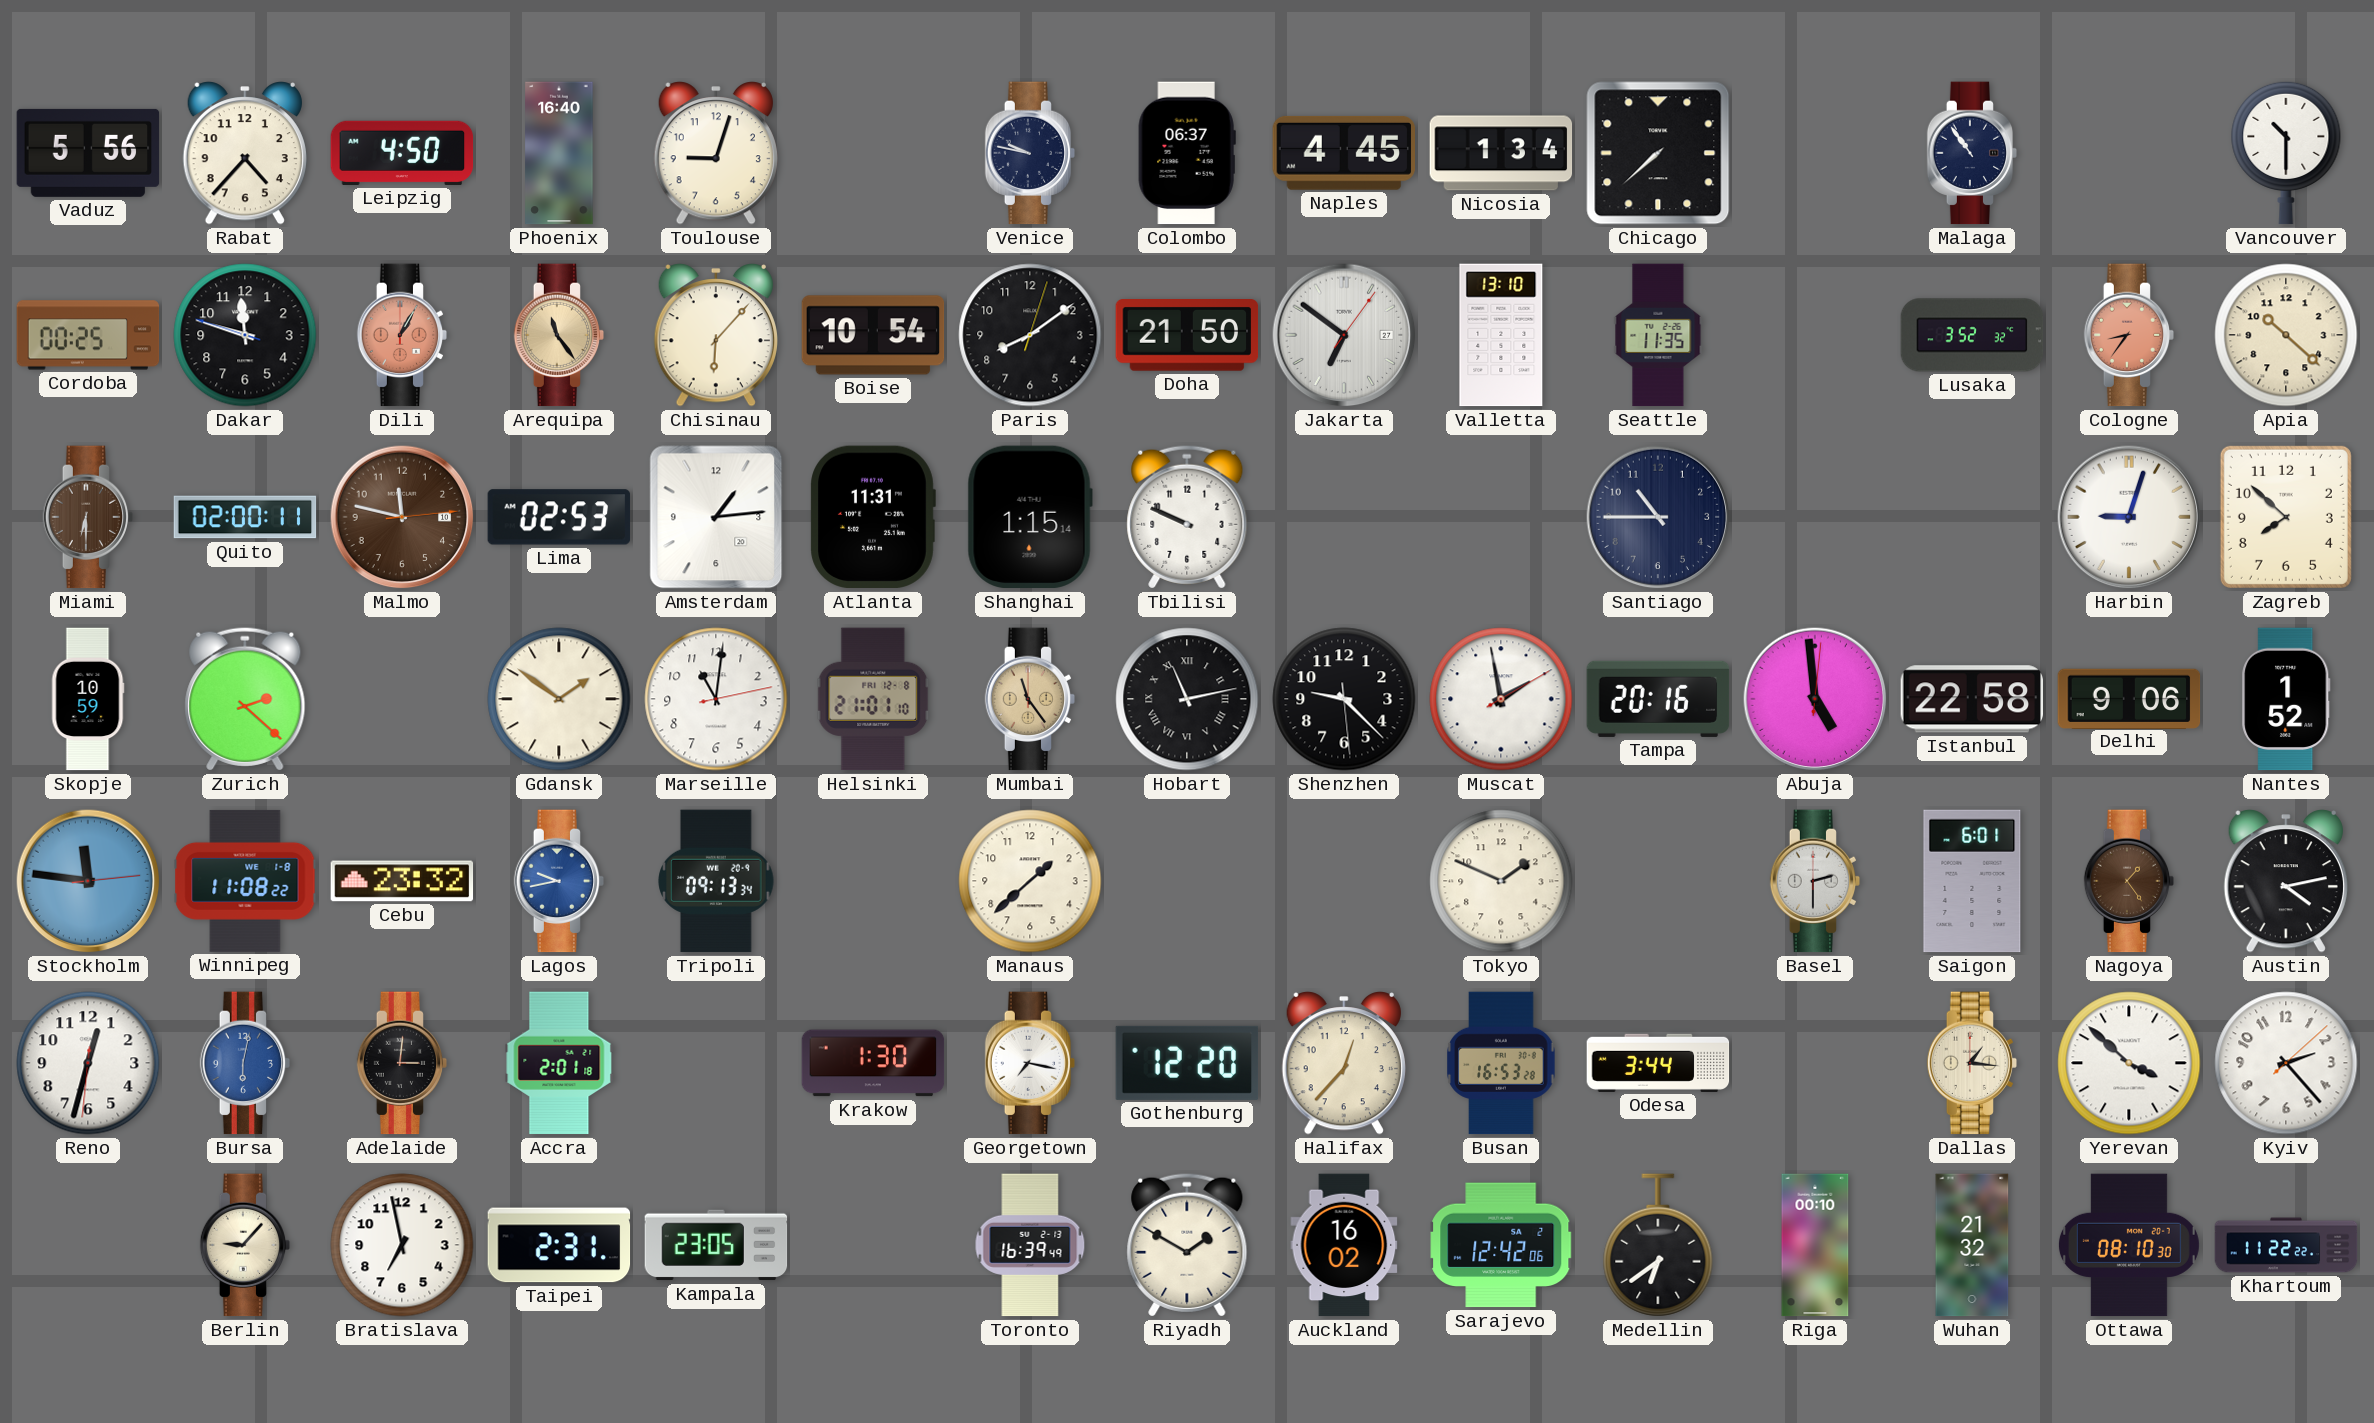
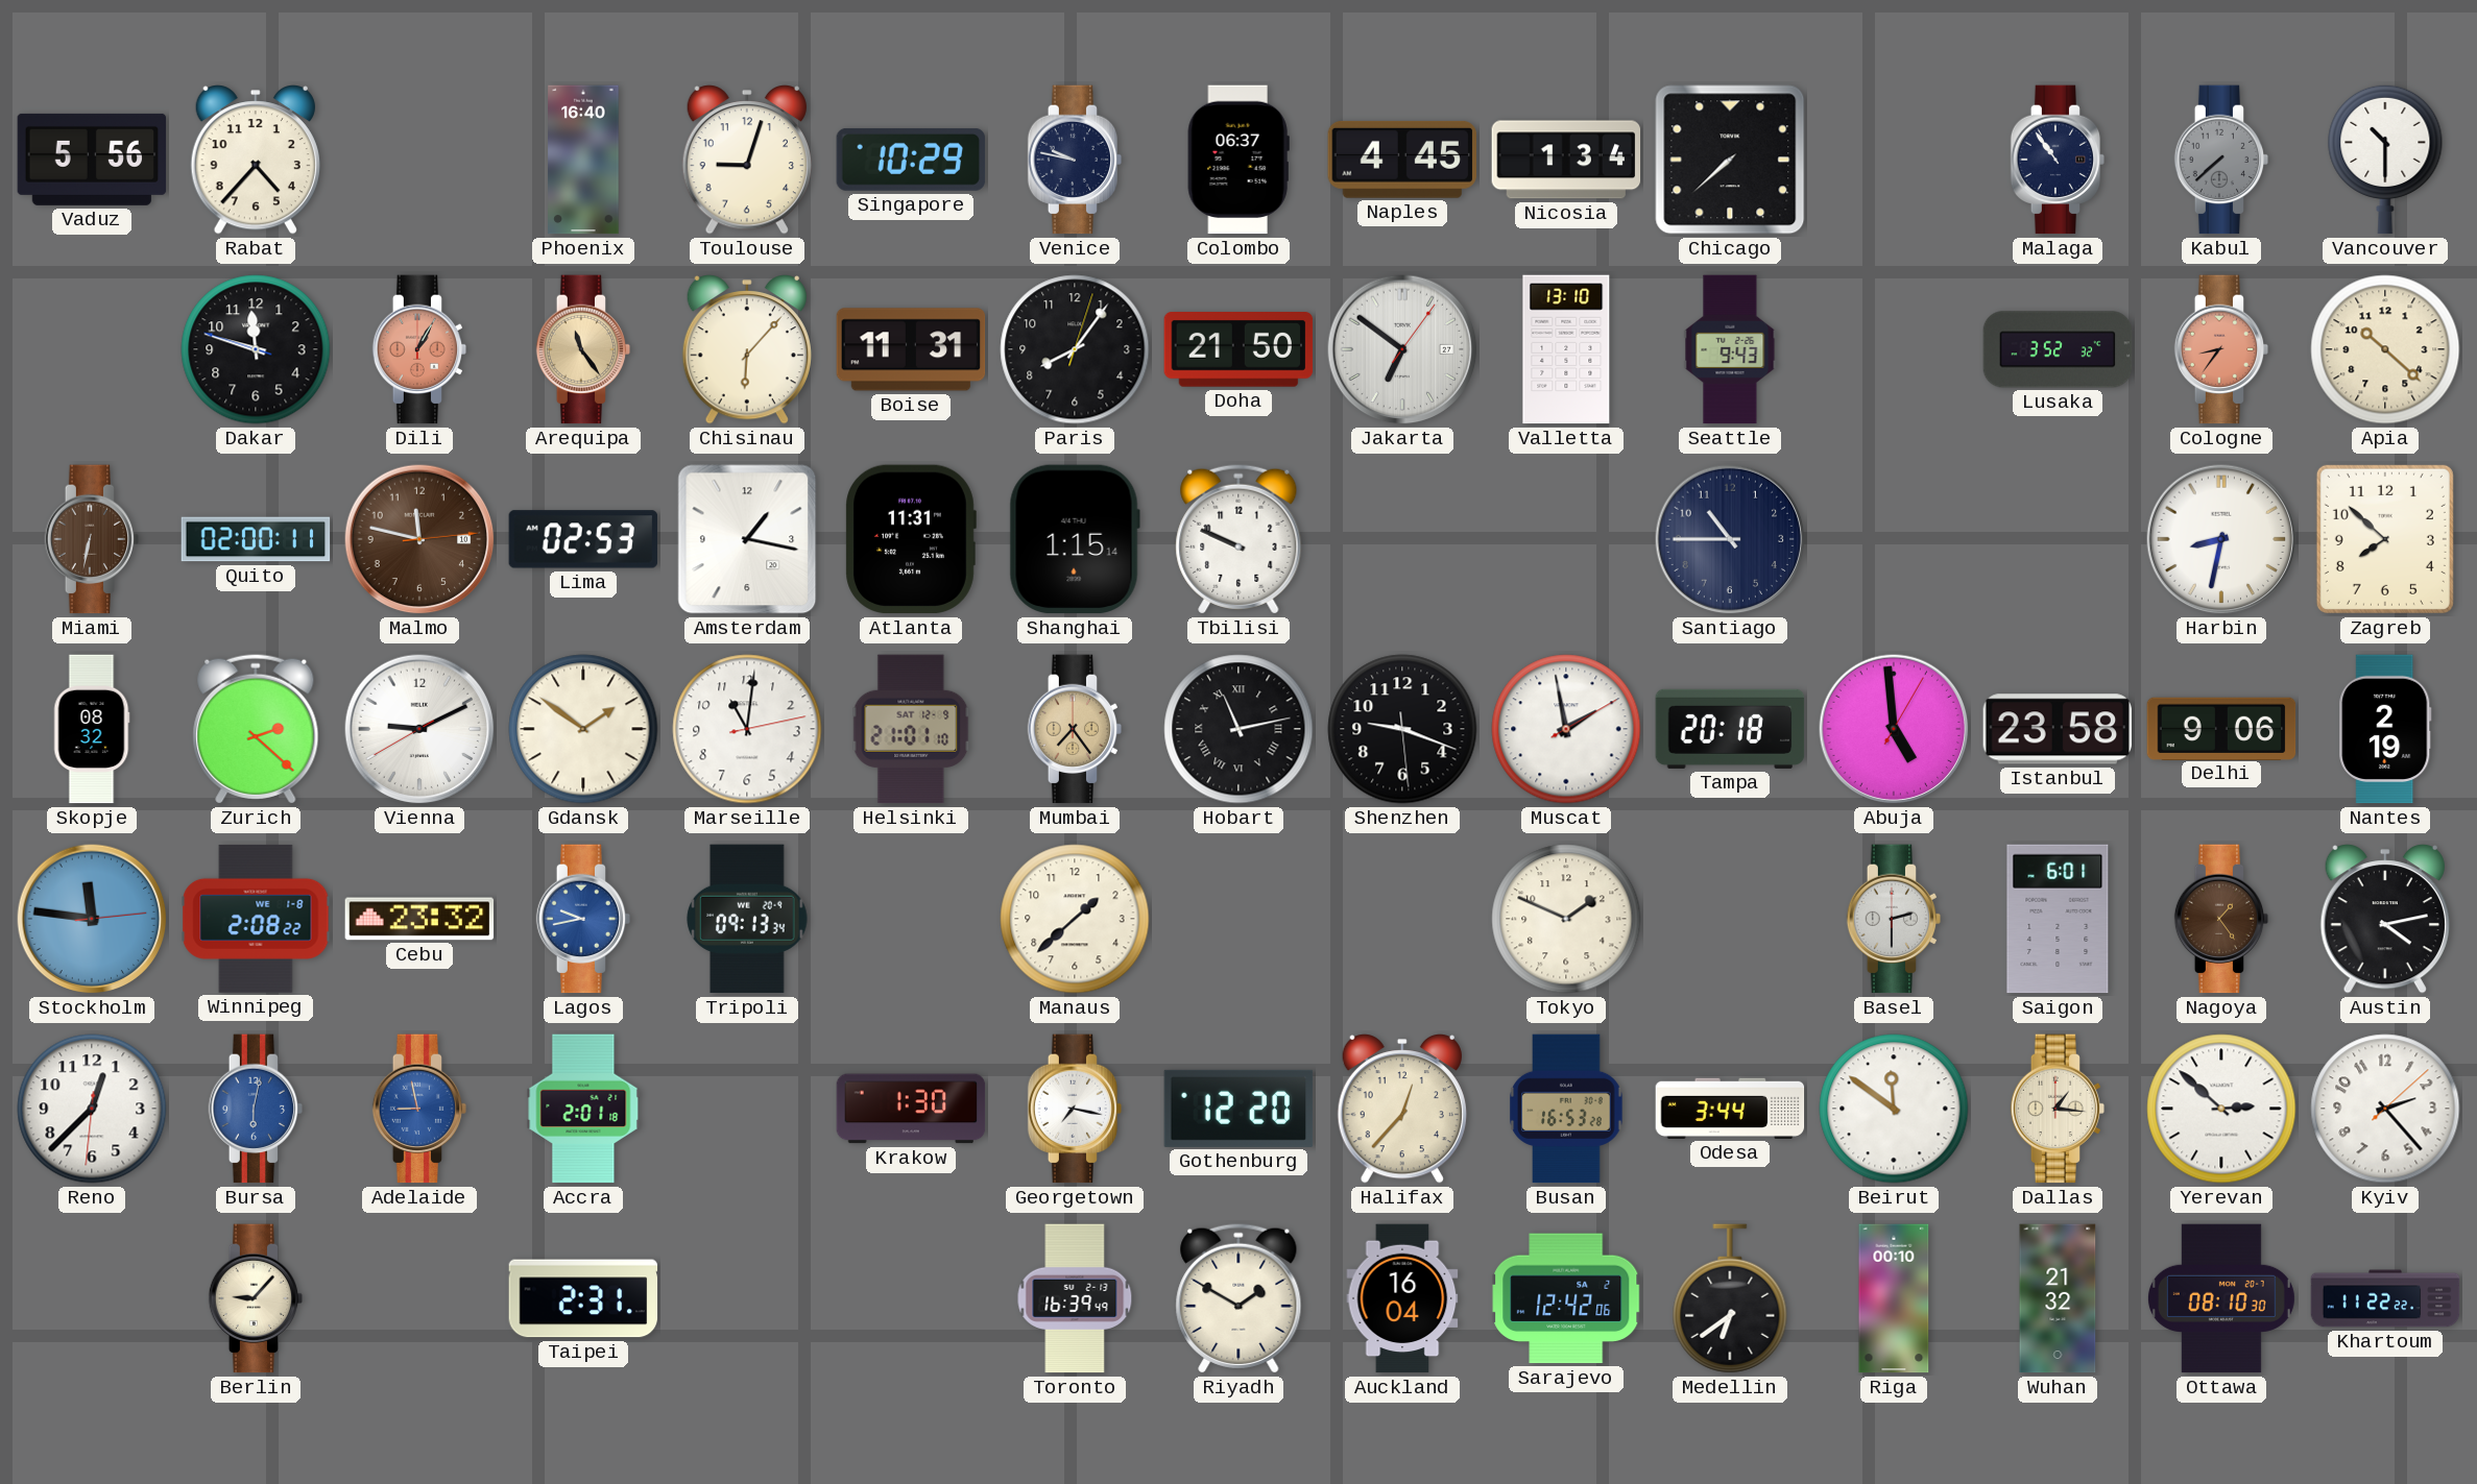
Leipzig: 4:50 -> none (402, 153)
Singapore: none -> 10:29 (911, 160)
Kabul: none -> 7:38 (2221, 160)
Cordoba: 00:25 -> none (88, 335)
Boise: 10:54 -> 11:31 (911, 349)
Paris: 8:09 -> 8:06 (1075, 349)
Seattle: 11:35 -> 9:43 (1730, 349)
Miami: 6:30 -> 6:32 (92, 539)
Amsterdam: 1:14 -> 1:17 (747, 539)
Harbin: 9:03 -> 8:32 (2221, 539)
Skopje: 10:59 -> 08:32 (92, 729)
Vienna: none -> 9:10 (419, 729)
Helsinki date: FRI 12-8 -> SAT 12-9 (911, 729)
Mumbai: 11:24 -> 7:24 (1075, 729)
Shenzhen: 9:22 -> 9:18 (1402, 729)
Tampa: 20:16 -> 20:18 (1730, 729)
Abuja: 4:59:01 -> 4:59:05 (1894, 729)
Istanbul: 22:58 -> 23:58 (2057, 729)
Nantes: 1:52 -> 2:19 (2385, 729)
Winnipeg: 11:08 -> 2:08 (256, 919)
Reno: 12:32 -> 12:37 (92, 1109)
Adelaide: 3:01 -> 8:58 (419, 1109)
Adelaide dial: black -> blue (419, 1109)
Beirut: none -> 11:51 (1894, 1109)
Yerevan: 3:52 -> 2:52 (2221, 1109)
Bratislava: 6:58 -> none (402, 1245)
Kampala: 23:05 -> none (716, 1245)
Auckland: 16:02 -> 16:04 (1402, 1298)
